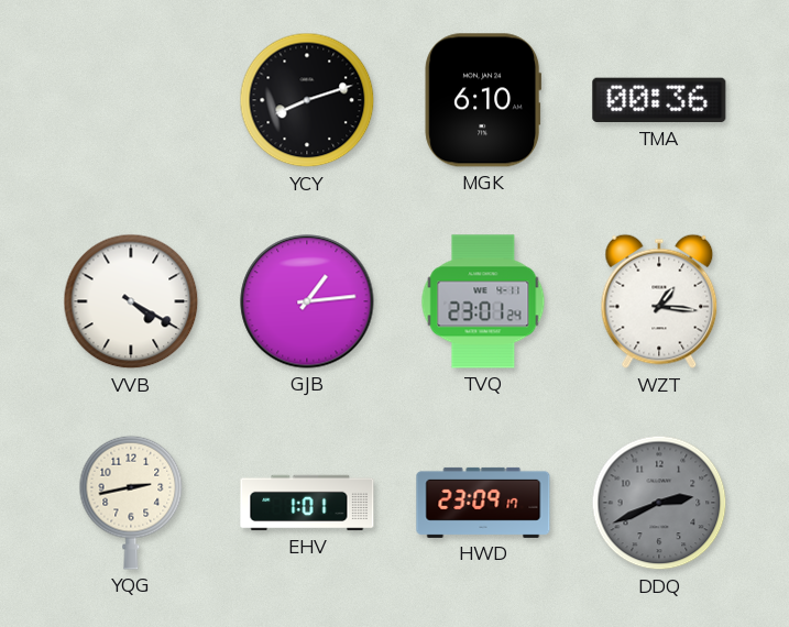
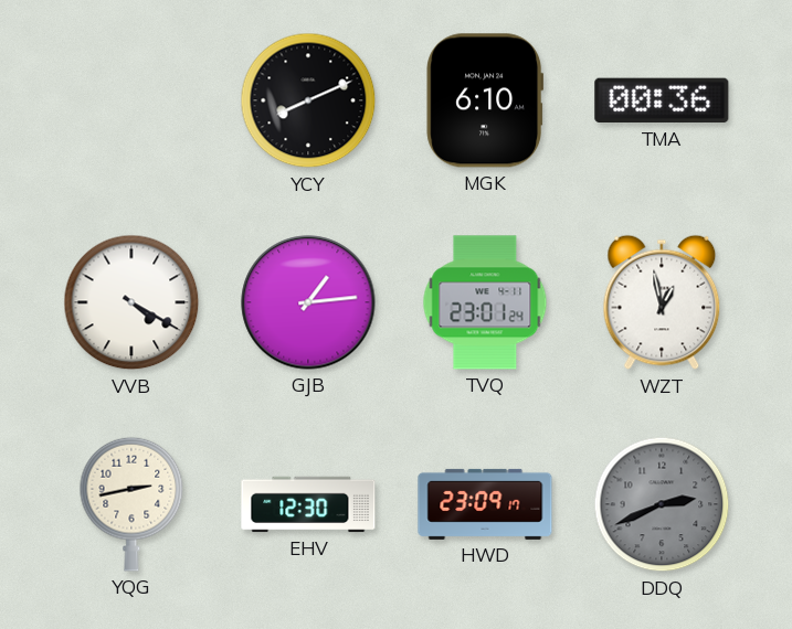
YCY: 8:12 -> 8:11 (308, 100)
WZT: 1:16 -> 12:58 (662, 302)
EHV: 1:01 -> 12:30 (308, 504)
